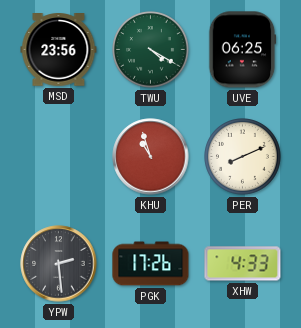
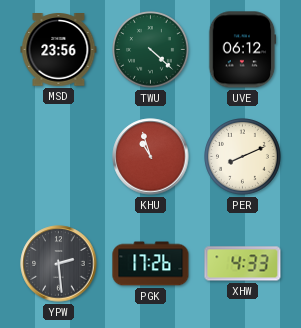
TWU: 4:20 -> 4:22 (151, 50)
UVE: 06:25 -> 06:12 (242, 50)
